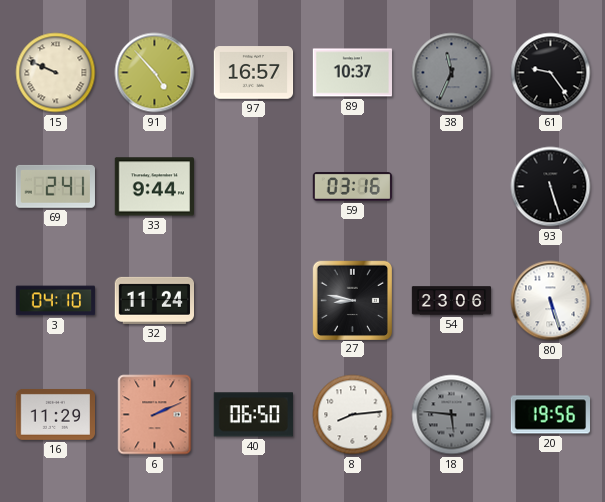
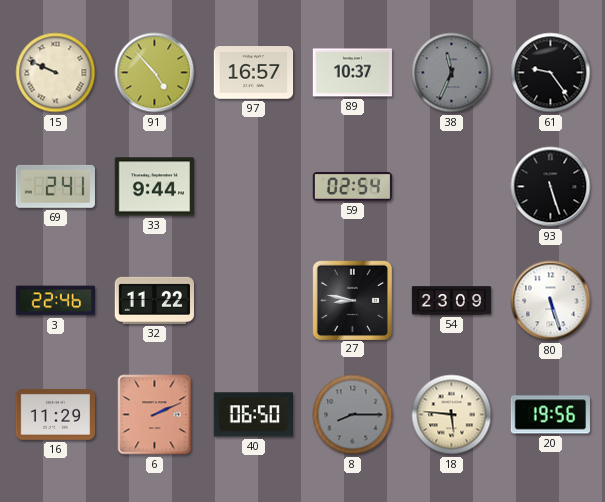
59: 03:16 -> 02:54 (353, 187)
3: 04:10 -> 22:46 (56, 301)
32: 11:24 -> 11:22 (154, 300)
54: 23:06 -> 23:09 (452, 301)
8: 8:14 -> 8:15 (353, 415)
8 dial: white -> grey (353, 415)
18 dial: grey -> cream (452, 415)
